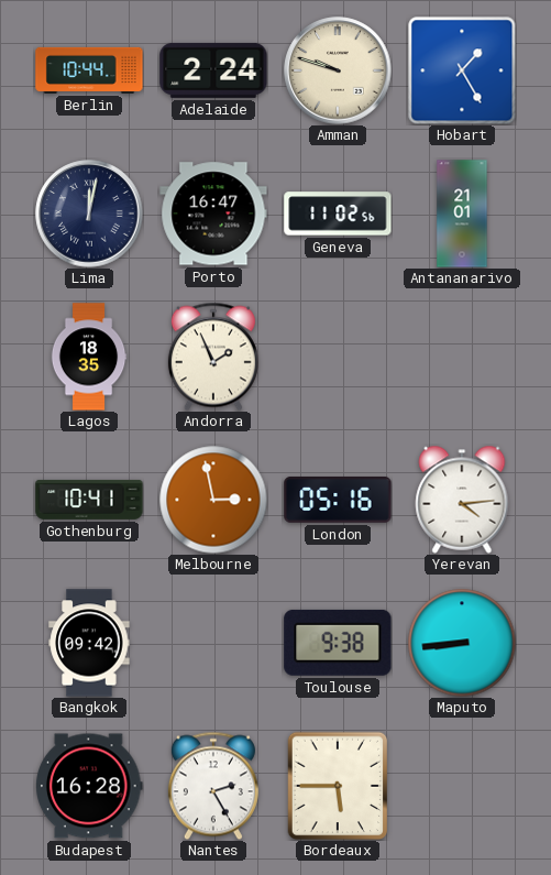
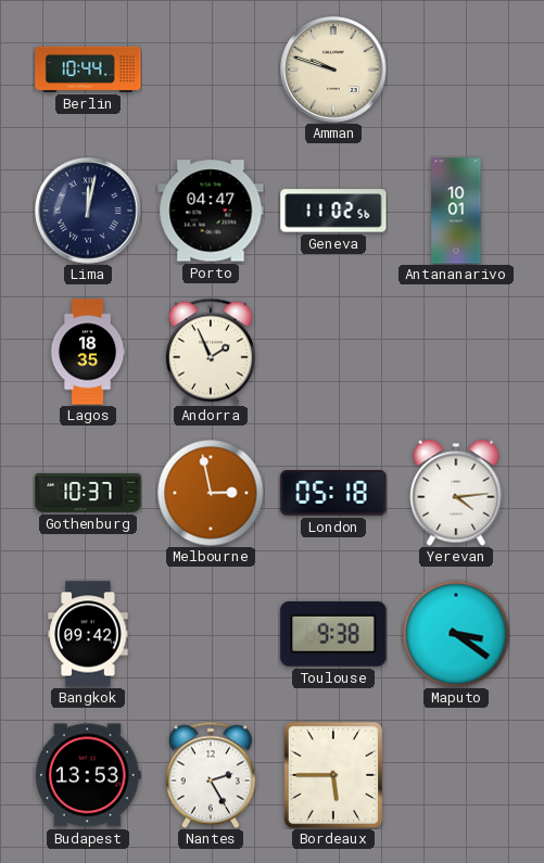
Adelaide: 2:24 -> none (213, 70)
Hobart: 1:25 -> none (462, 70)
Porto: 16:47 -> 04:47 (211, 211)
Antananarivo: 21:01 -> 10:01 (456, 211)
Gothenburg: 10:41 -> 10:37 (88, 493)
London: 05:16 -> 05:18 (333, 494)
Maputo: 8:44 -> 3:21 (456, 634)
Budapest: 16:28 -> 13:53 (89, 775)
